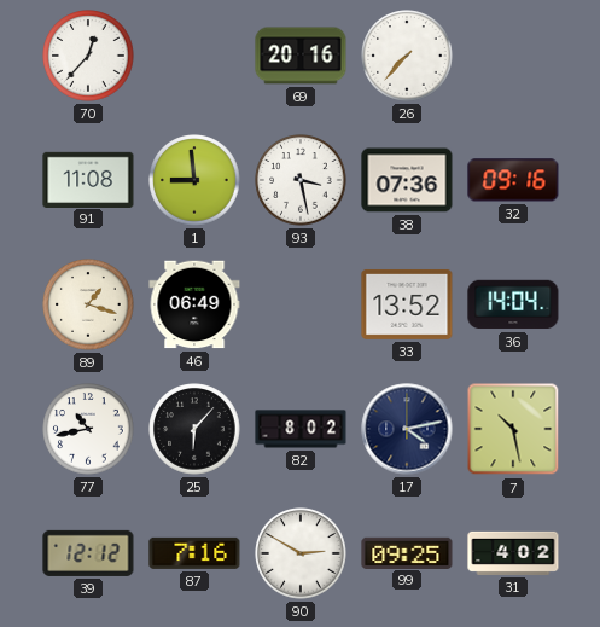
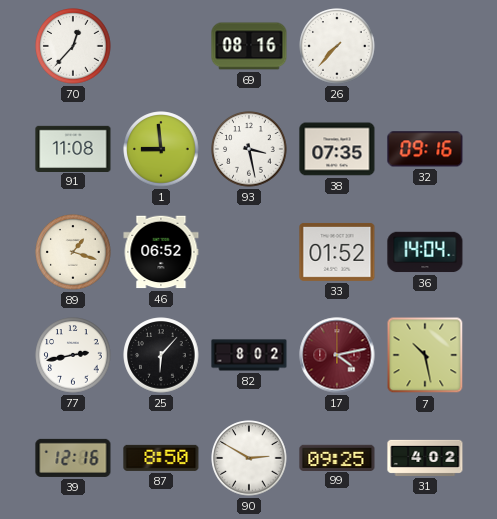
69: 20:16 -> 08:16 (249, 46)
38: 07:36 -> 07:35 (337, 149)
46: 06:49 -> 06:52 (161, 252)
33: 13:52 -> 01:52 (337, 252)
77: 10:43 -> 2:43 (73, 355)
17 dial: navy -> burgundy (337, 355)
39: 12:12 -> 12:16 (73, 458)
87: 7:16 -> 8:50 (161, 458)
